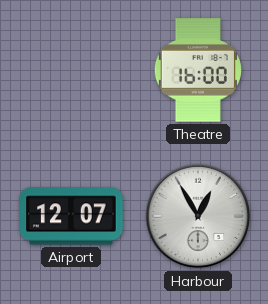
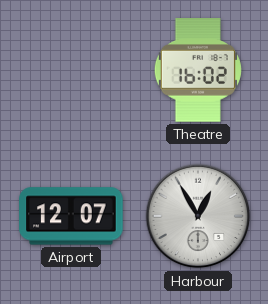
Theatre: 16:00 -> 16:02 (198, 70)
